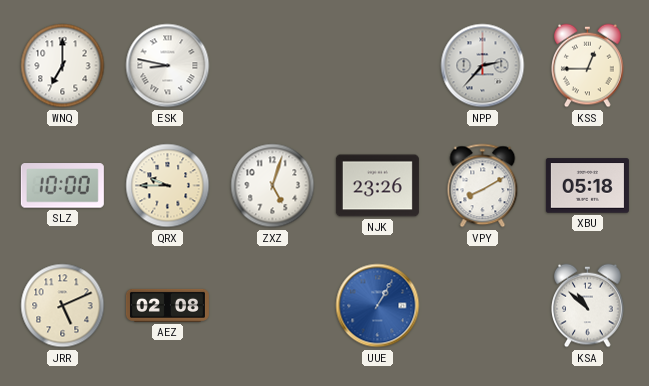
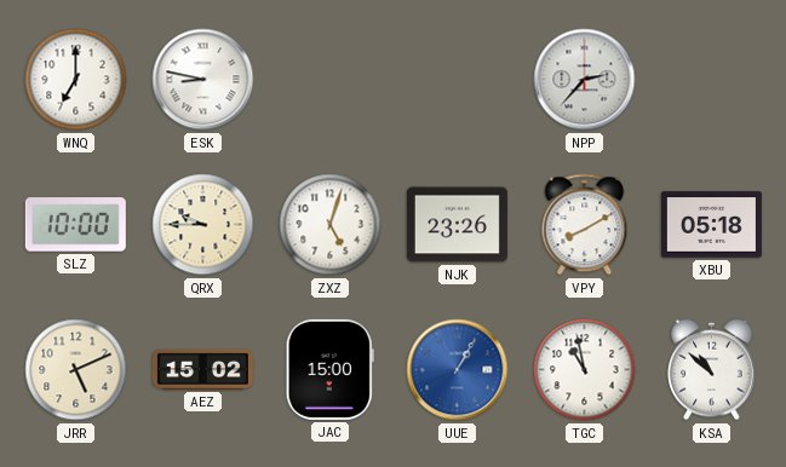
KSS: 12:45 -> none (588, 66)
AEZ: 02:08 -> 15:02 (202, 369)
JAC: none -> 15:00 (329, 369)
TGC: none -> 10:58 (585, 370)
